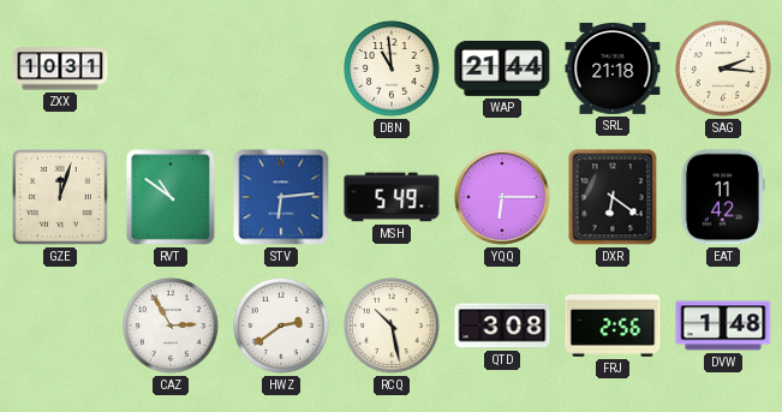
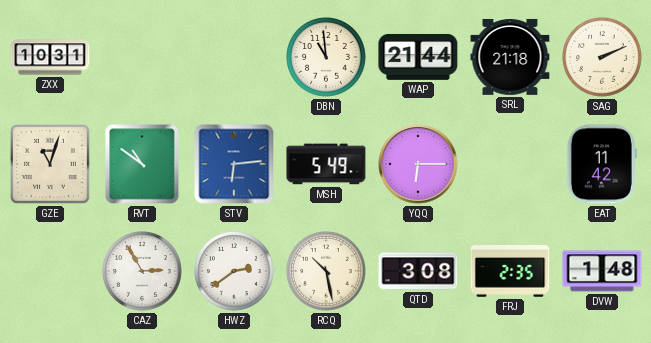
SAG: 2:16 -> 2:11 (603, 58)
GZE: 12:03 -> 11:03 (51, 165)
DXR: 6:21 -> none (613, 197)
FRJ: 2:56 -> 2:35 (510, 272)
